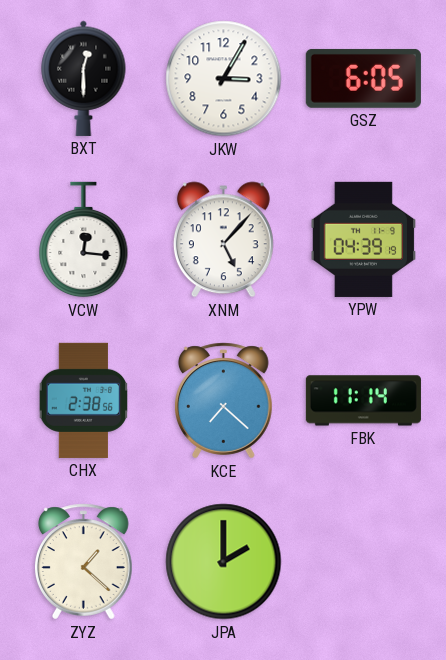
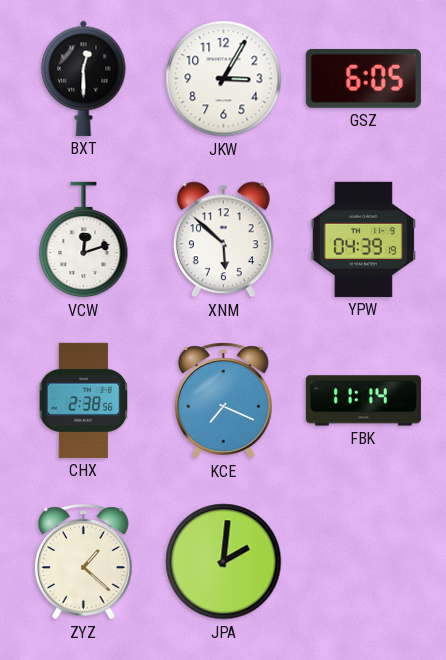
VCW: 12:16 -> 12:12 (84, 240)
XNM: 5:07 -> 5:52 (223, 240)
KCE: 7:22 -> 7:19 (224, 401)
JPA: 2:00 -> 2:01 (224, 562)
